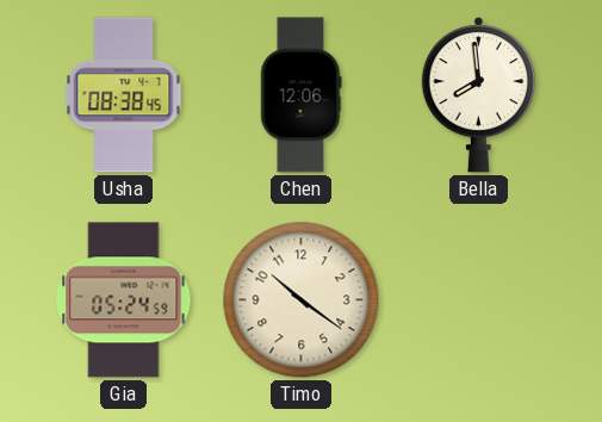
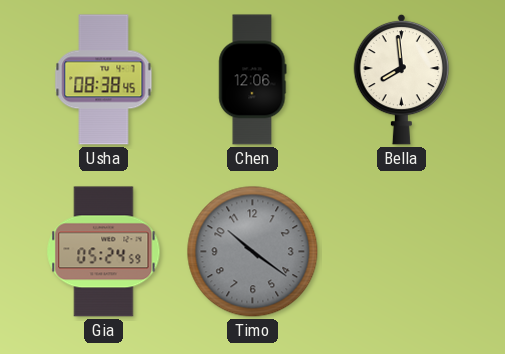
Timo dial: cream -> grey (253, 252)
